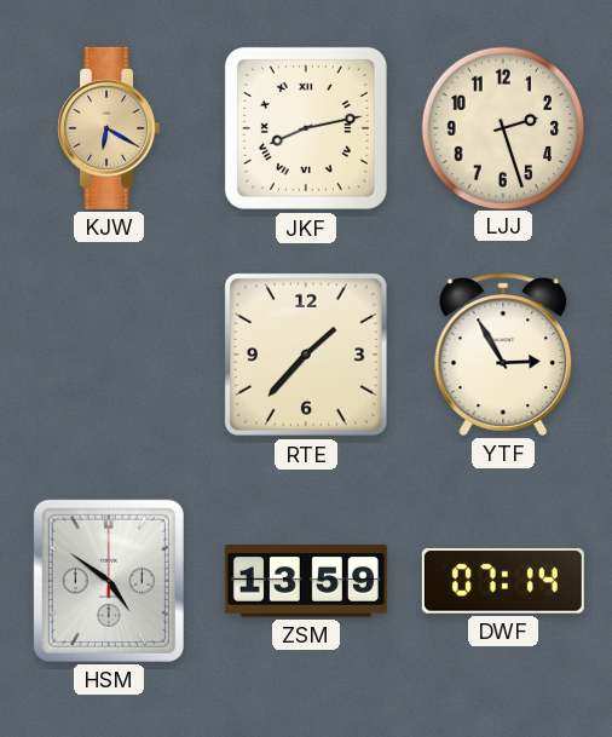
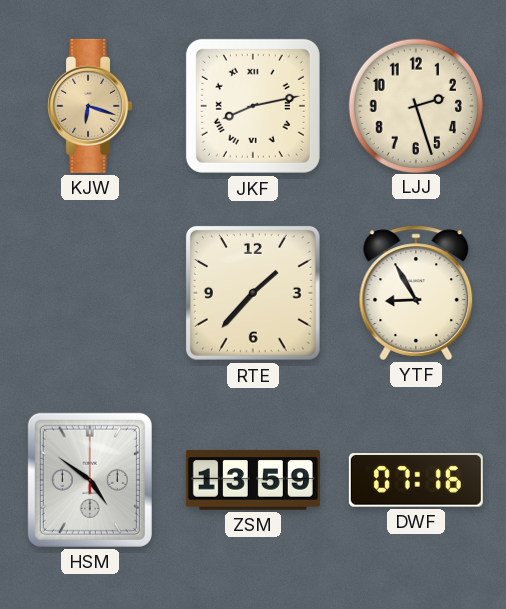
KJW: 6:20 -> 6:18 (90, 106)
YTF: 2:55 -> 8:55 (416, 293)
DWF: 07:14 -> 07:16 (416, 481)
